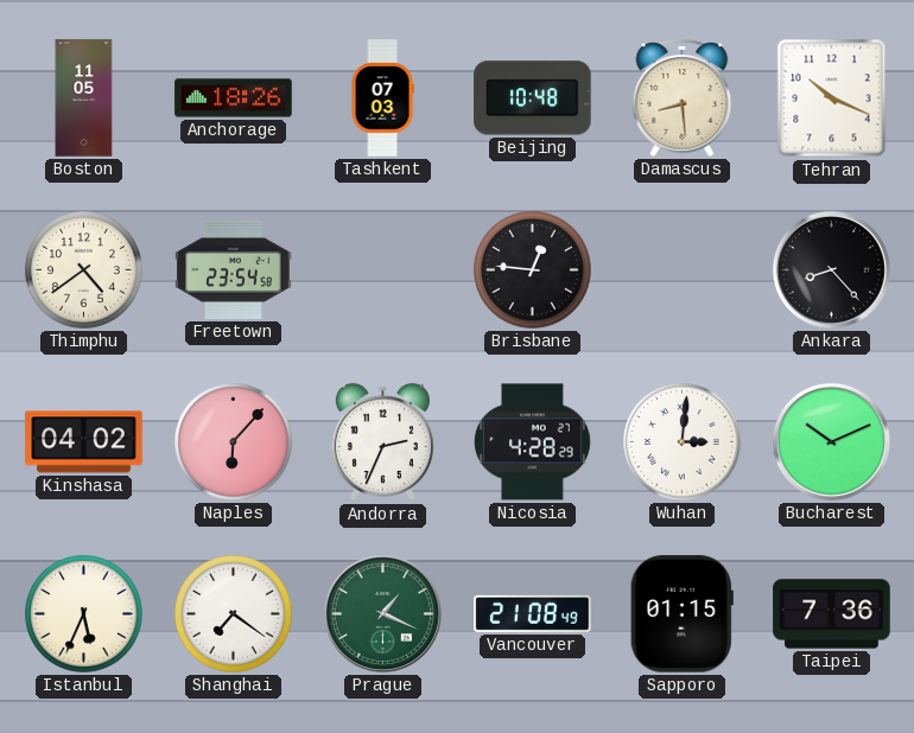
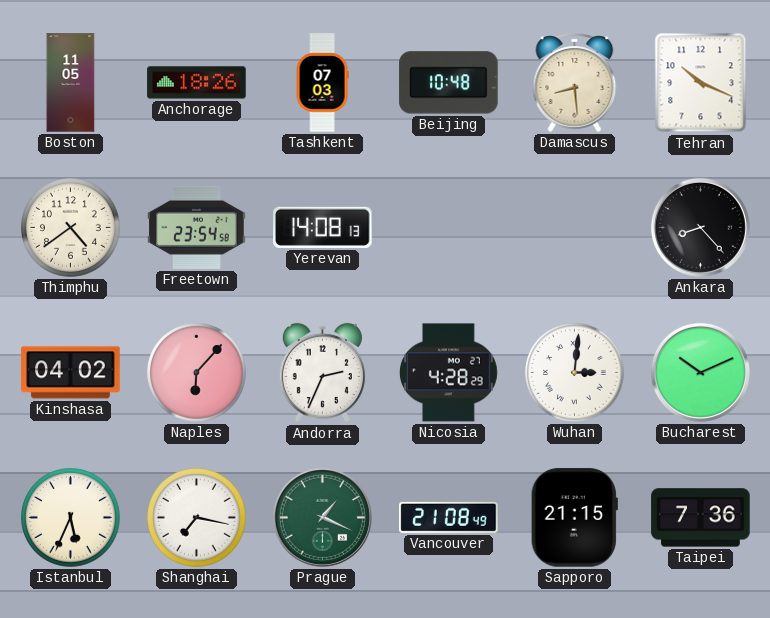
Yerevan: none -> 14:08 (323, 227)
Brisbane: 12:46 -> none (533, 270)
Shanghai: 7:21 -> 7:17 (197, 518)
Sapporo: 01:15 -> 21:15 (574, 518)
